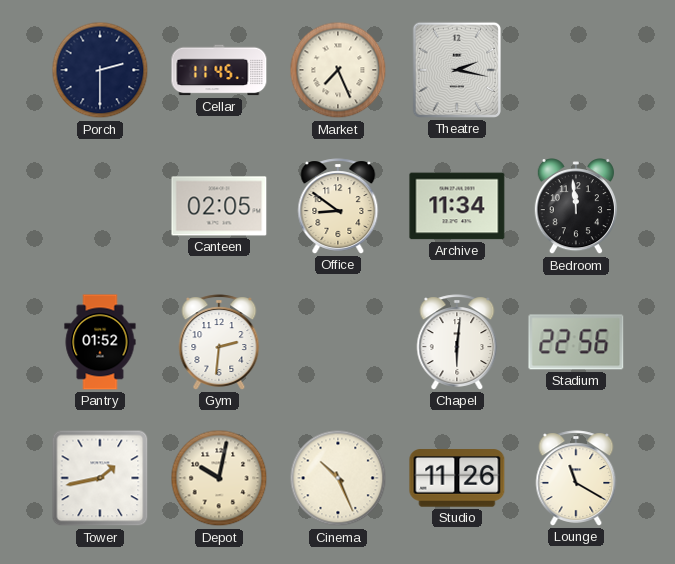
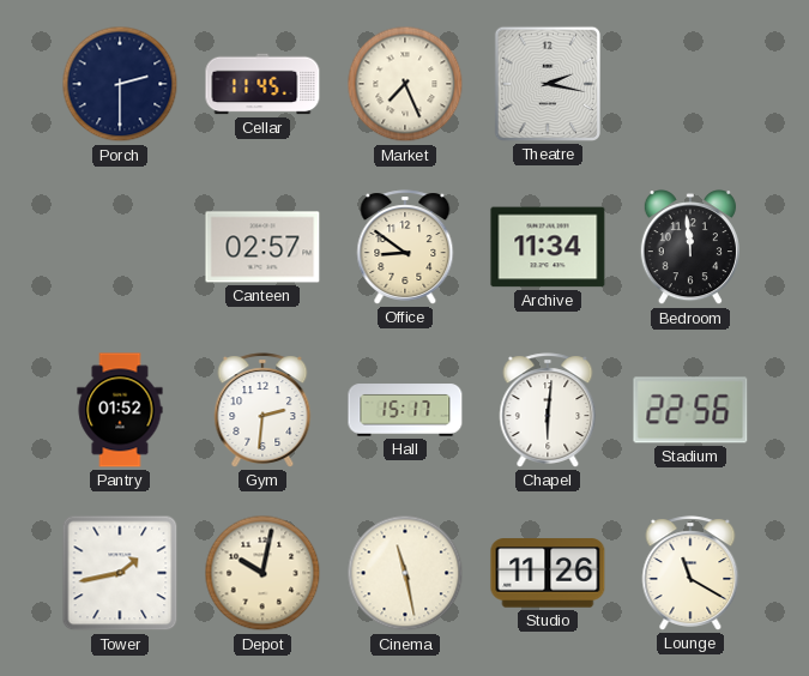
Canteen: 02:05 -> 02:57 (262, 247)
Hall: none -> 15:17 (405, 410)
Cinema: 10:26 -> 11:28 (405, 573)
